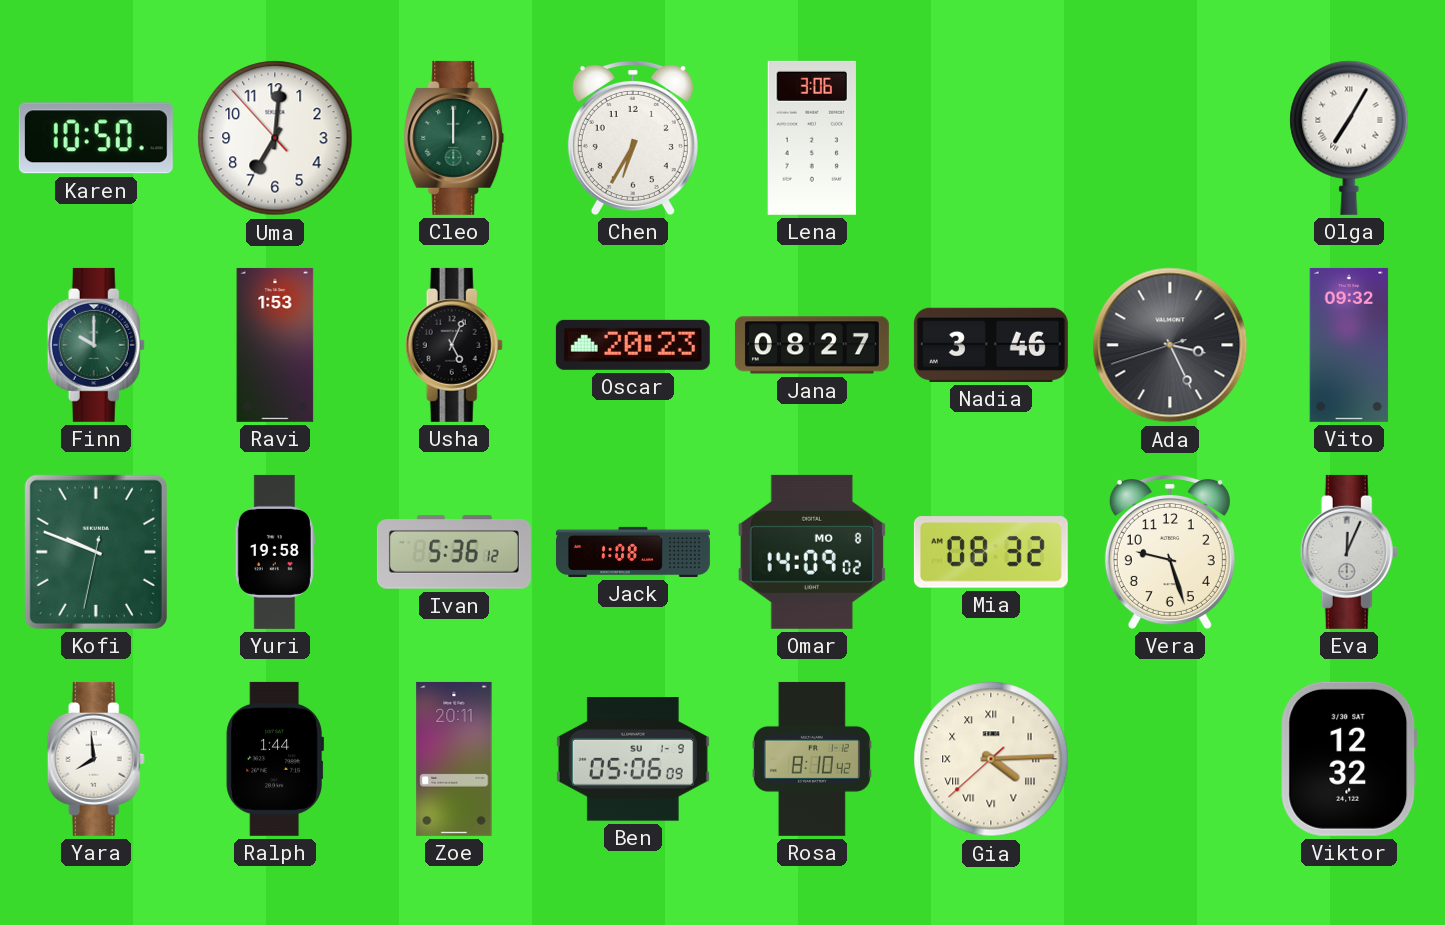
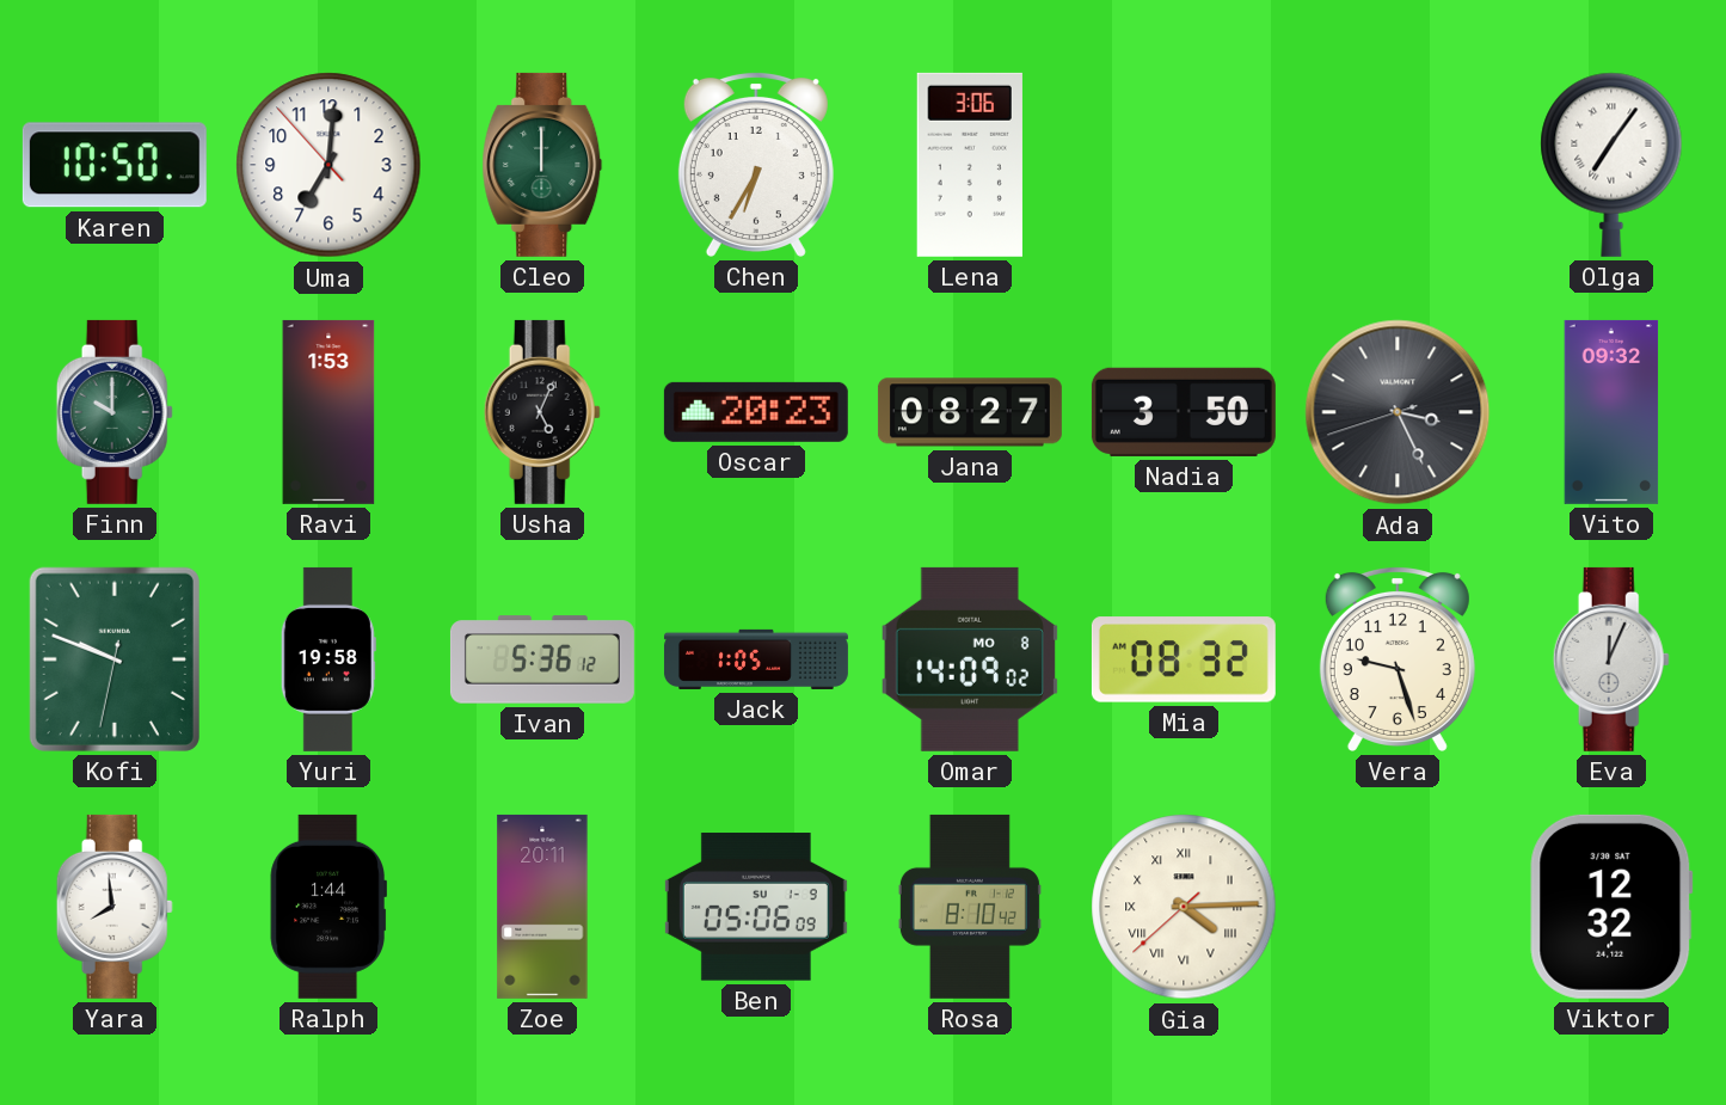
Olga: 7:05 -> 7:06 (1611, 165)
Nadia: 3:46 -> 3:50 (1184, 412)
Jack: 1:08 -> 1:05 (756, 659)
